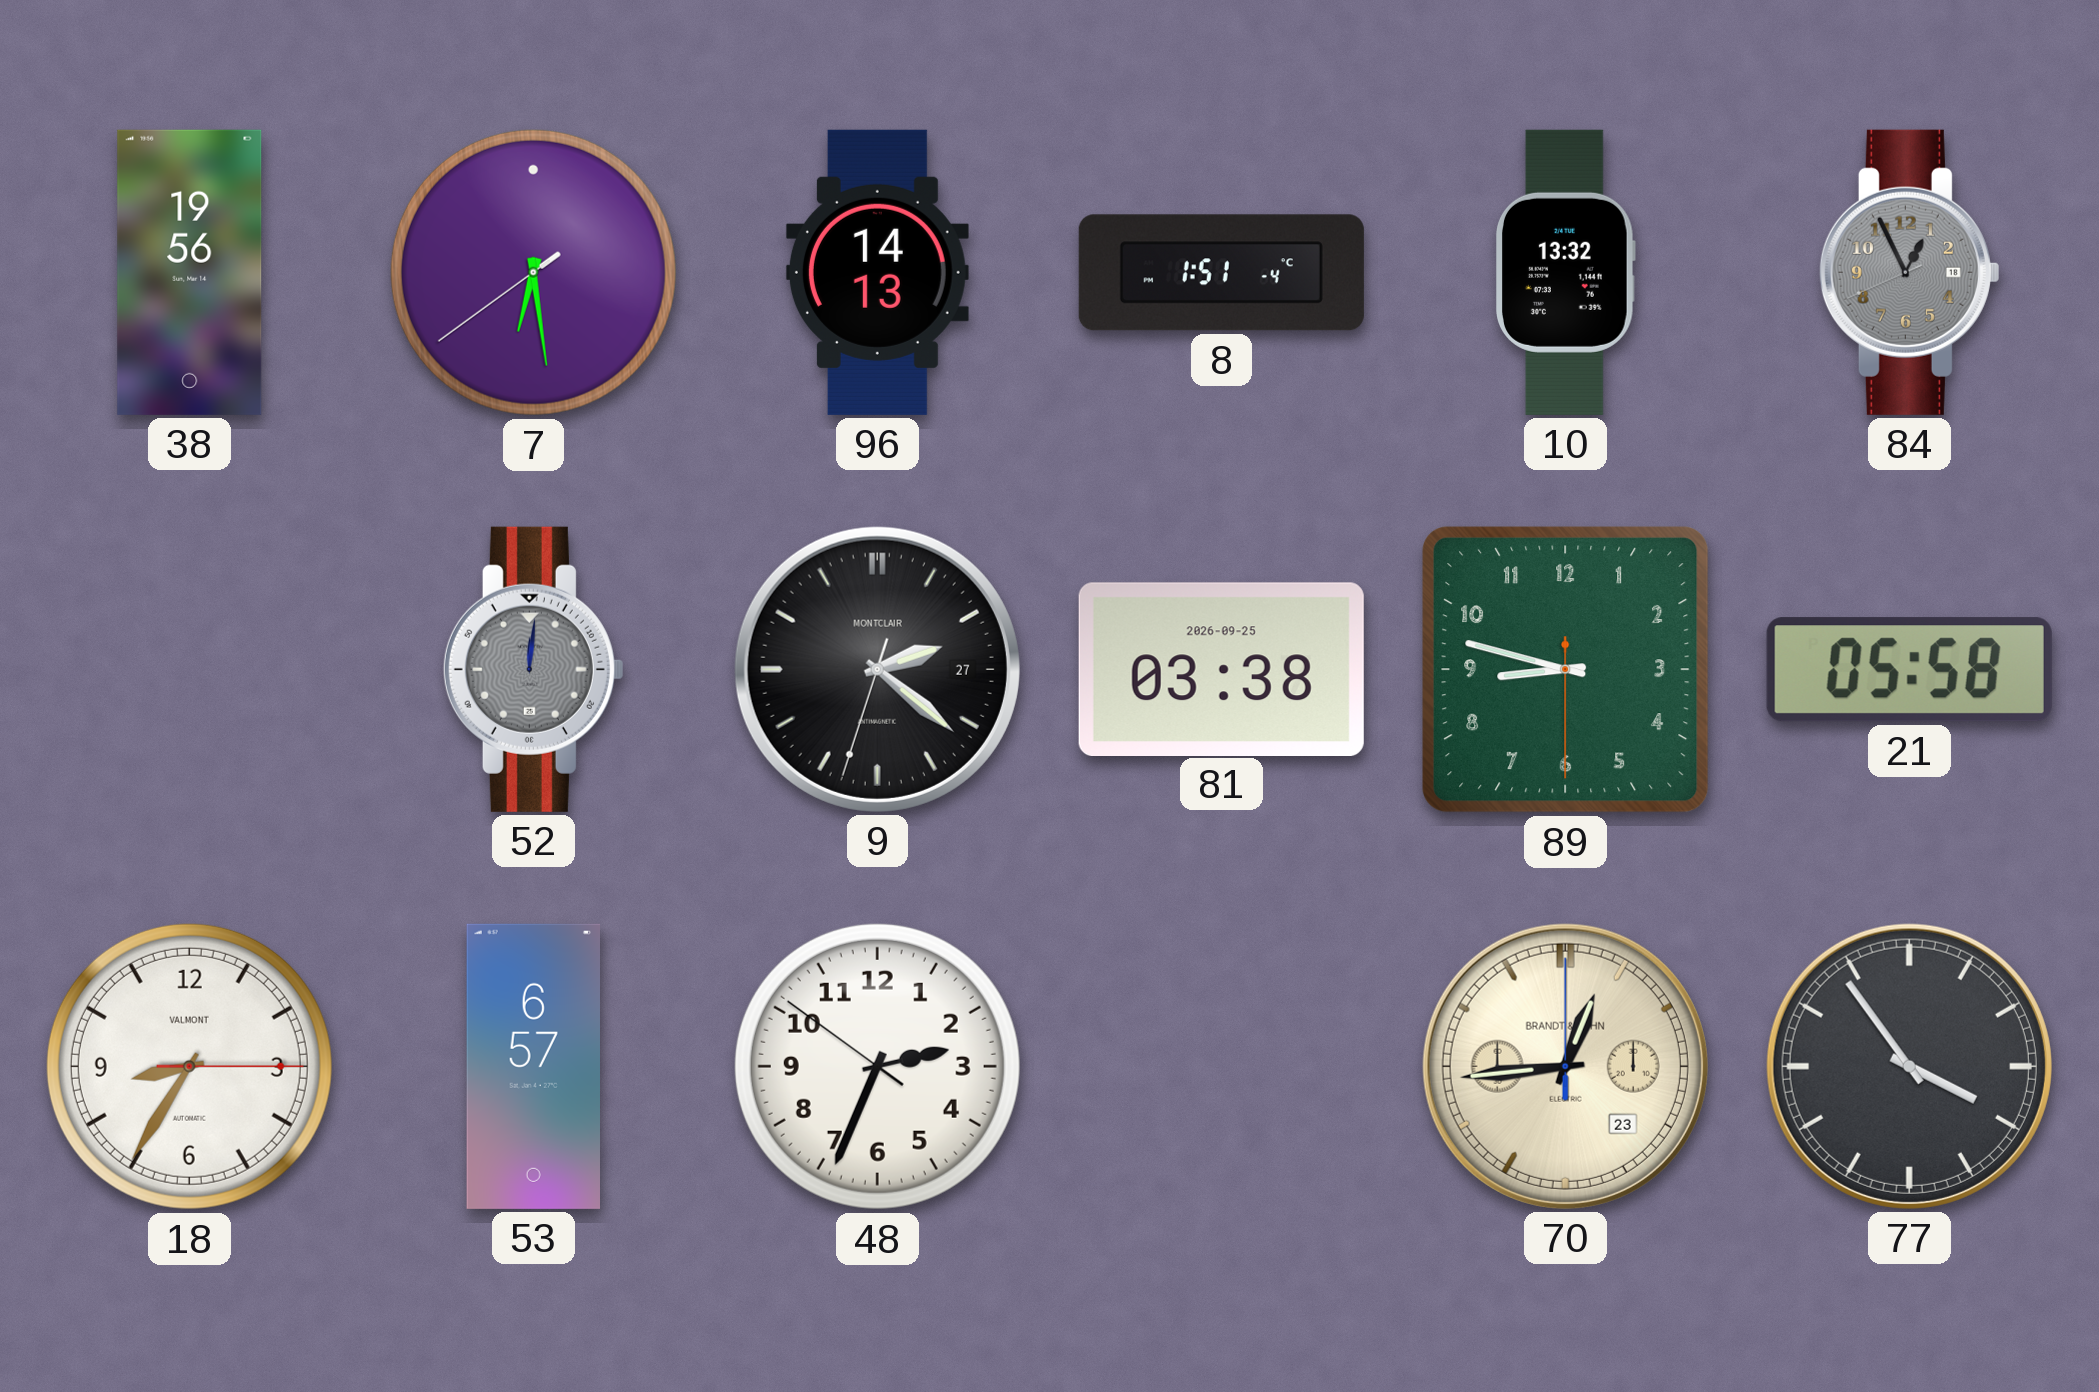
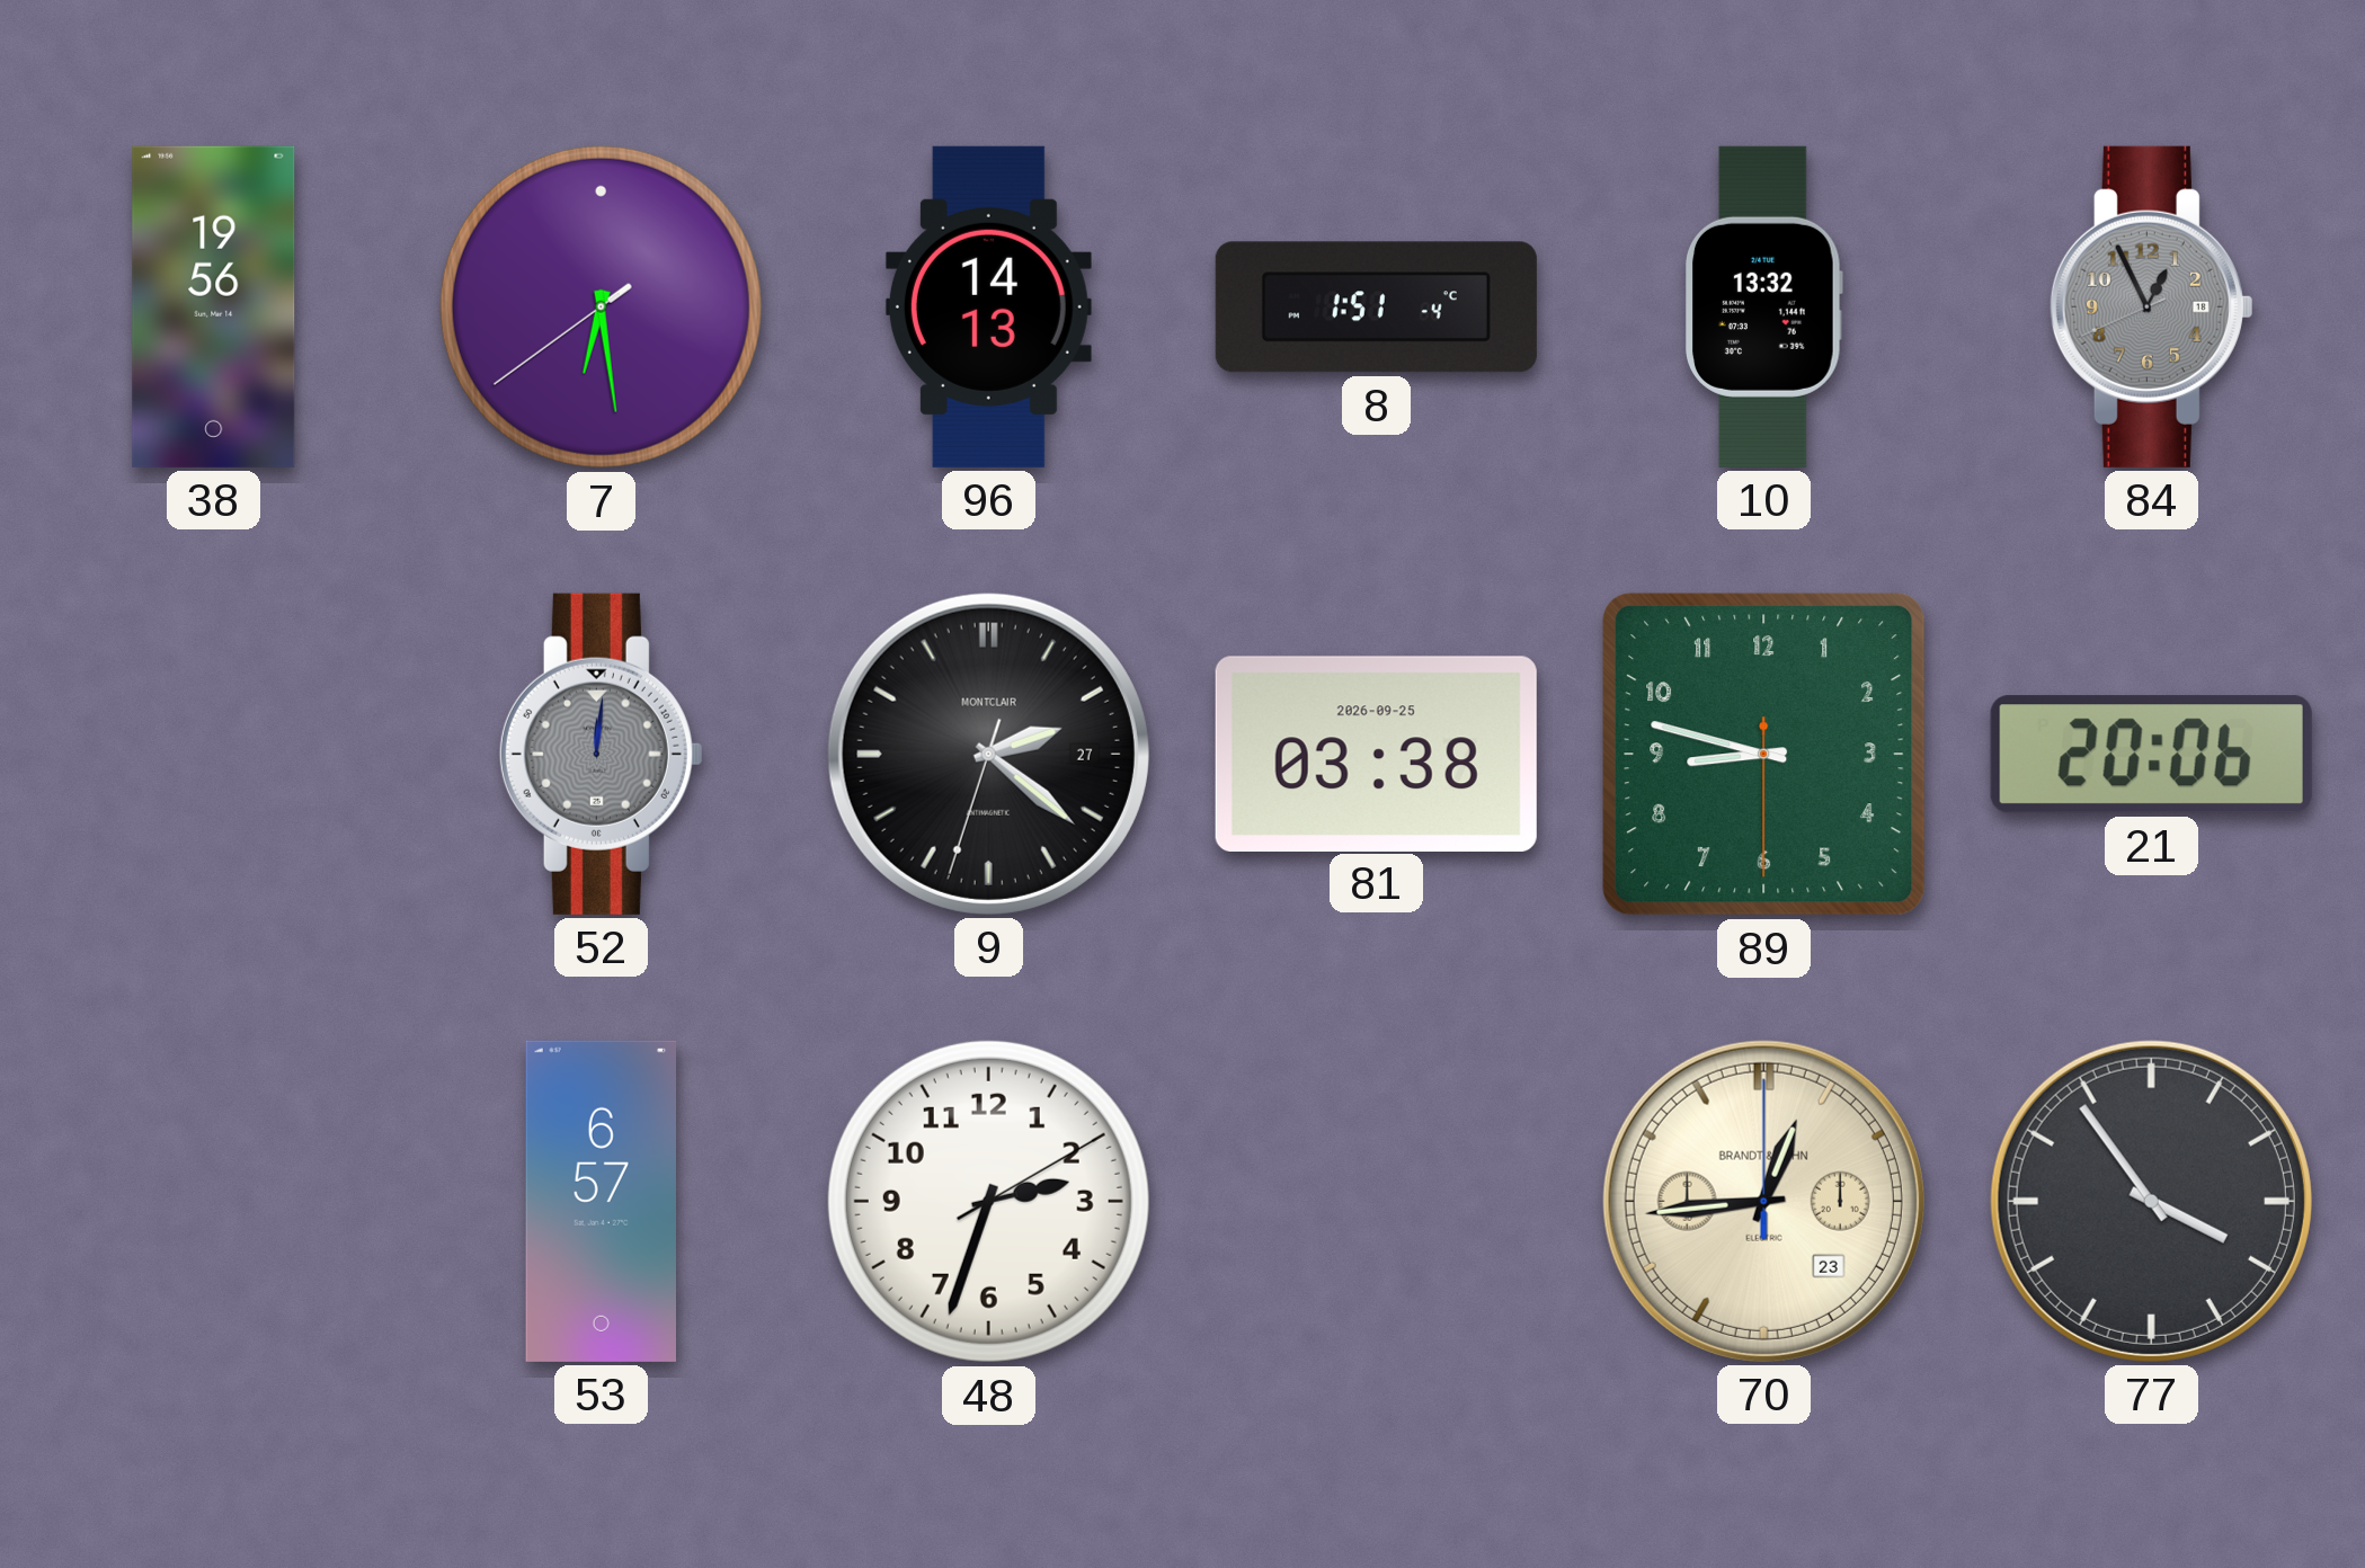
21: 05:58 -> 20:06 (2151, 755)
18: 8:35 -> none (189, 1066)
48: 2:33:51 -> 2:33:10 (988, 1201)
